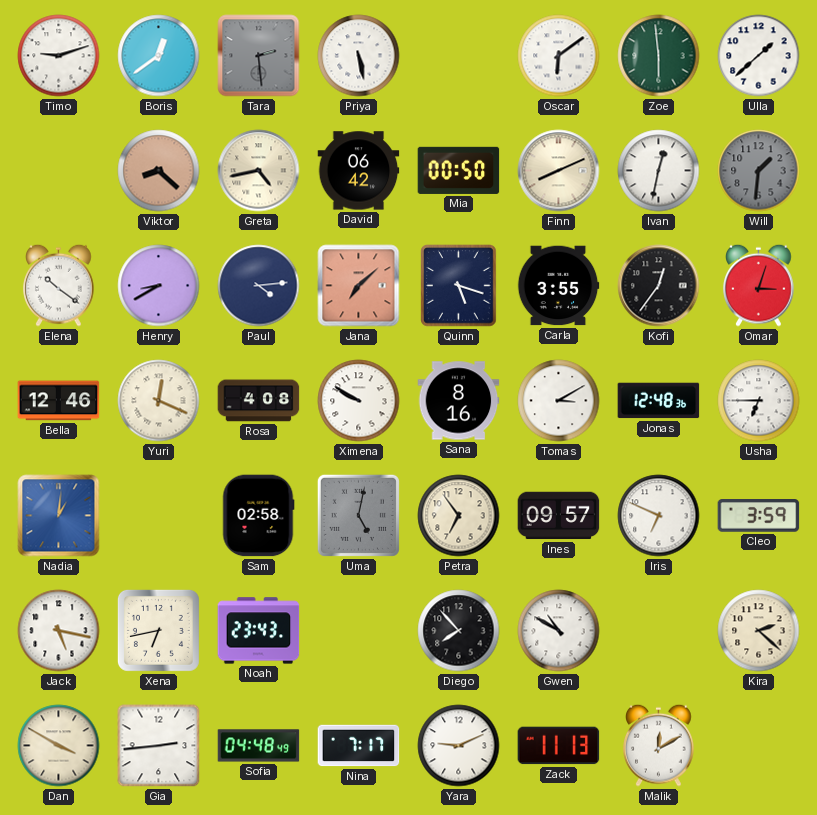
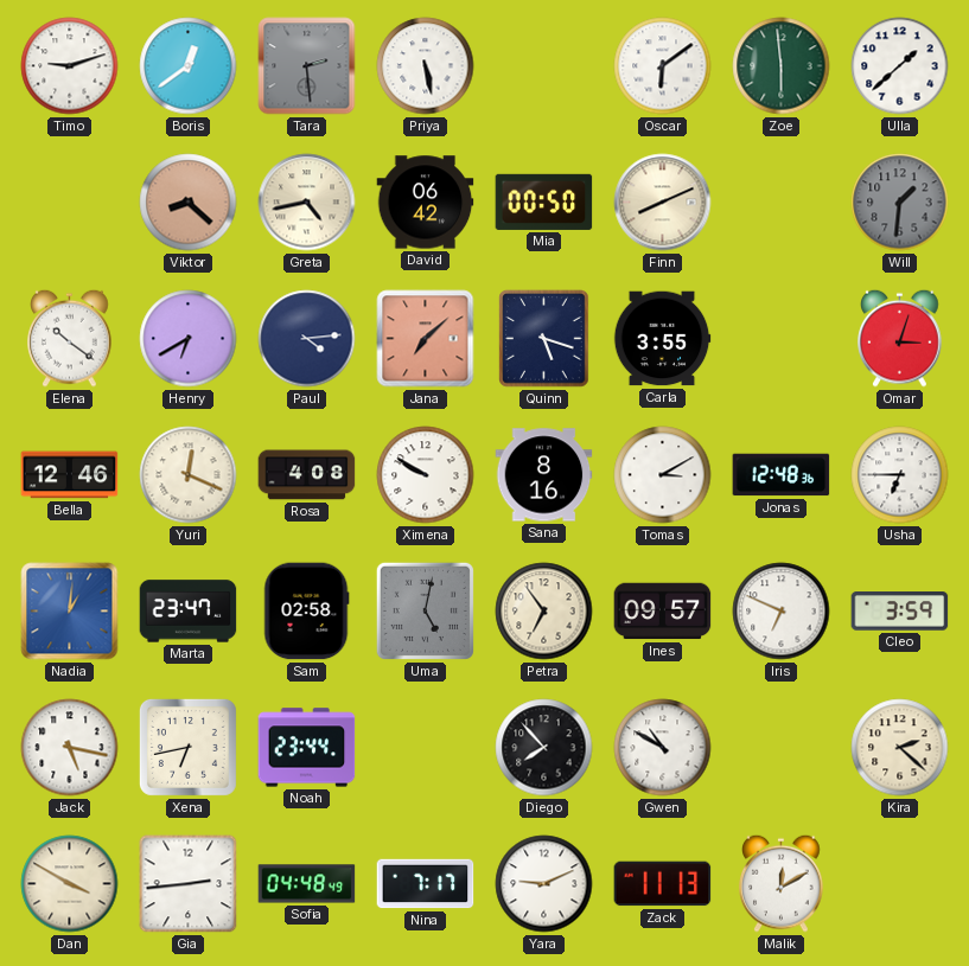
Ivan: 12:32 -> none (659, 171)
Henry: 8:40 -> 6:40 (189, 339)
Kofi: 12:36 -> none (659, 286)
Marta: none -> 23:47 (189, 612)
Noah: 23:43 -> 23:44 (307, 748)
